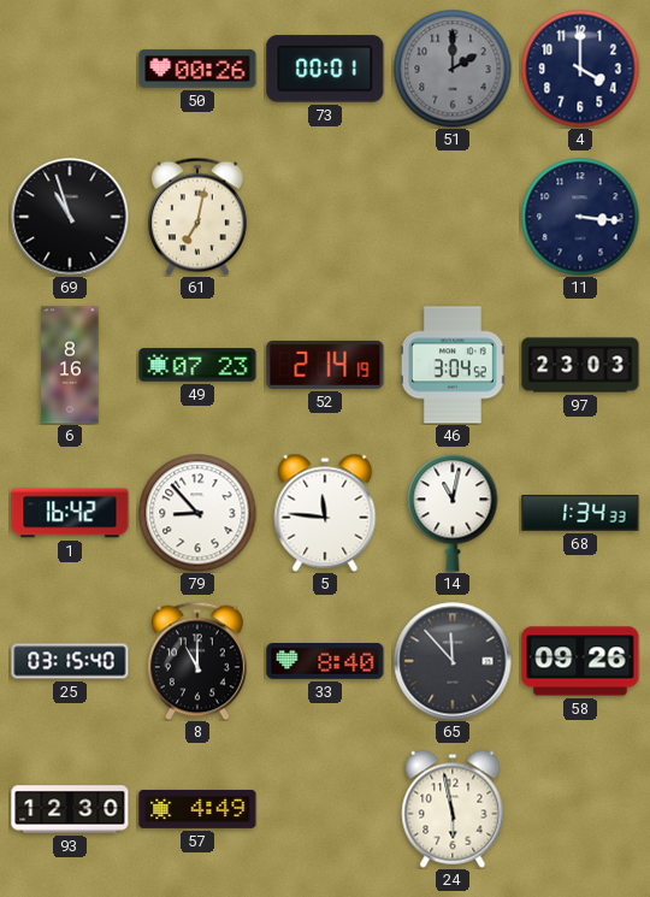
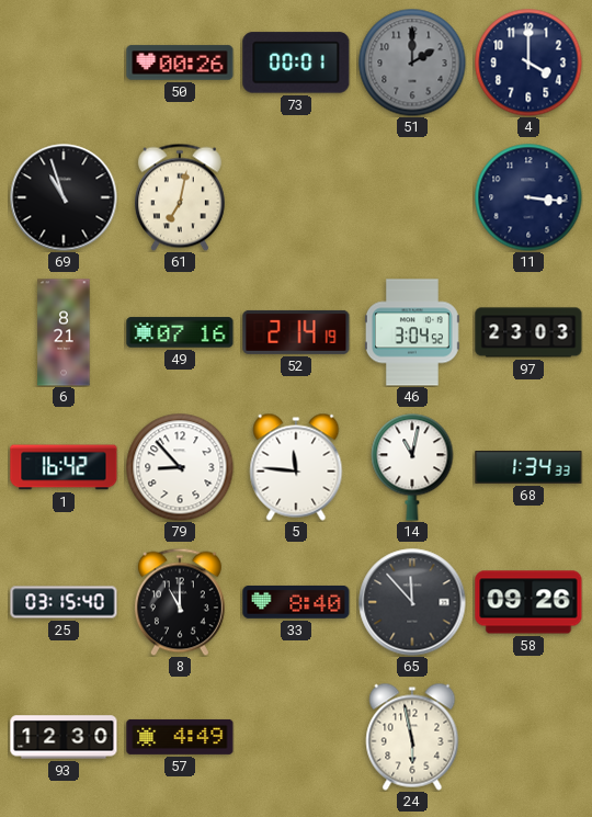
6: 8:16 -> 8:21 (64, 332)
49: 07:23 -> 07:16 (180, 332)
